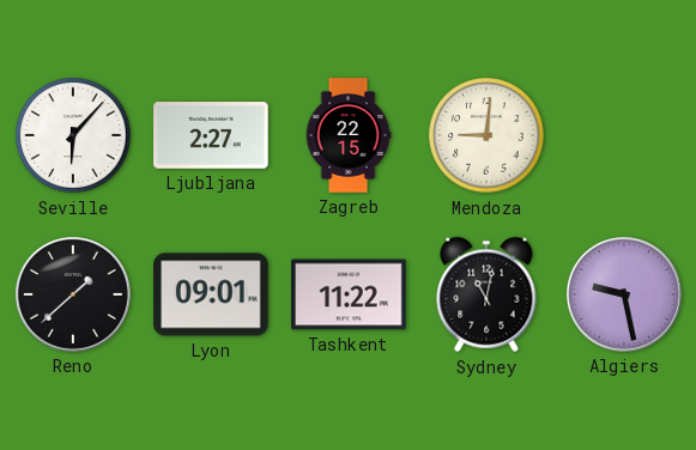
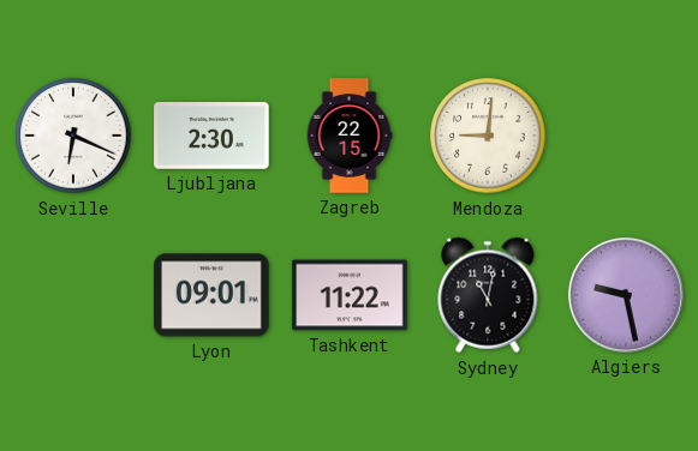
Seville: 6:07 -> 6:19 (73, 136)
Ljubljana: 2:27 -> 2:30 (211, 136)
Reno: 1:38 -> none (74, 296)
